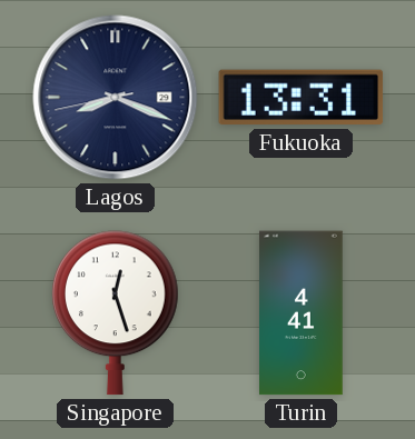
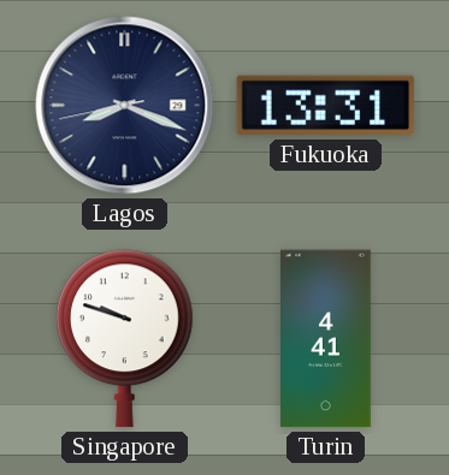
Singapore: 12:27 -> 9:48 (125, 339)
